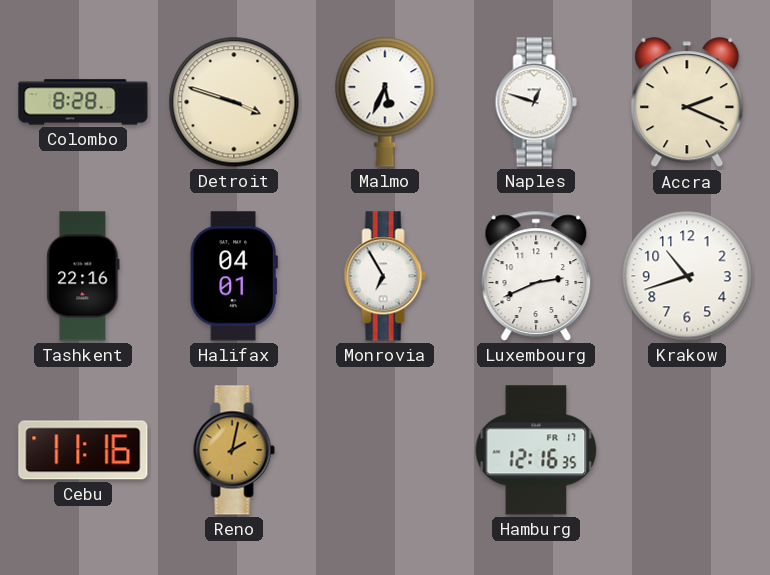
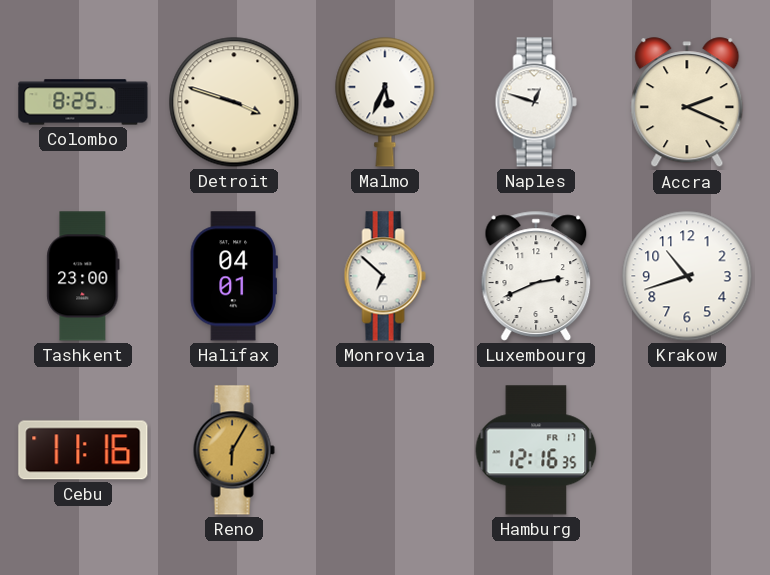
Colombo: 8:28 -> 8:25 (83, 102)
Tashkent: 22:16 -> 23:00 (83, 276)
Monrovia: 6:55 -> 6:52 (385, 276)
Reno: 2:02 -> 6:05 (234, 450)
